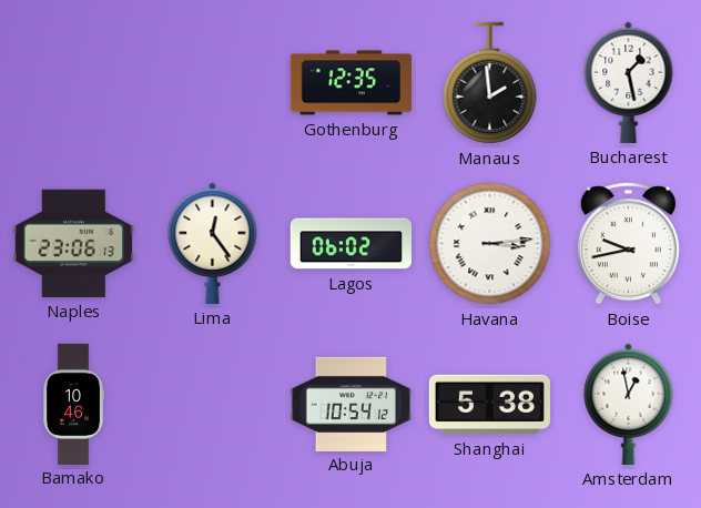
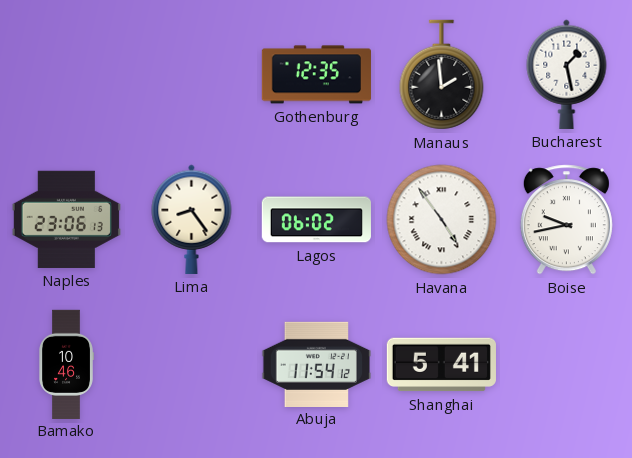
Lima: 12:24 -> 8:24 (192, 219)
Havana: 3:14 -> 4:54 (442, 220)
Abuja: 10:54 -> 11:54 (316, 364)
Shanghai: 5:38 -> 5:41 (441, 365)
Amsterdam: 12:58 -> none (629, 404)
